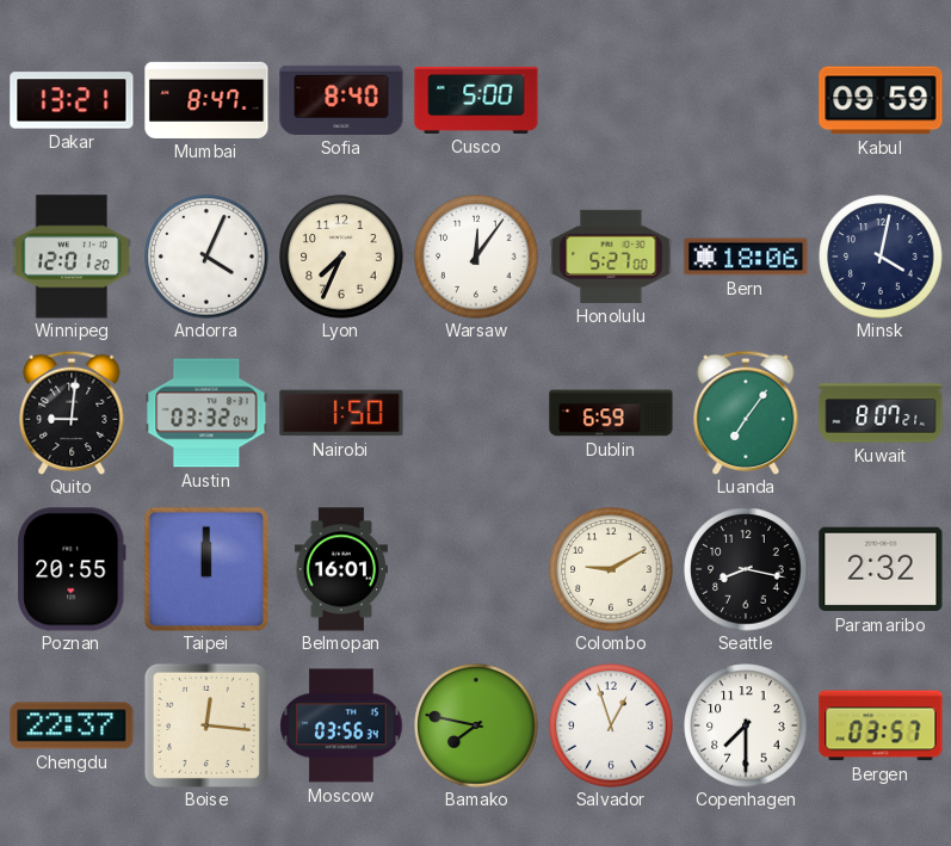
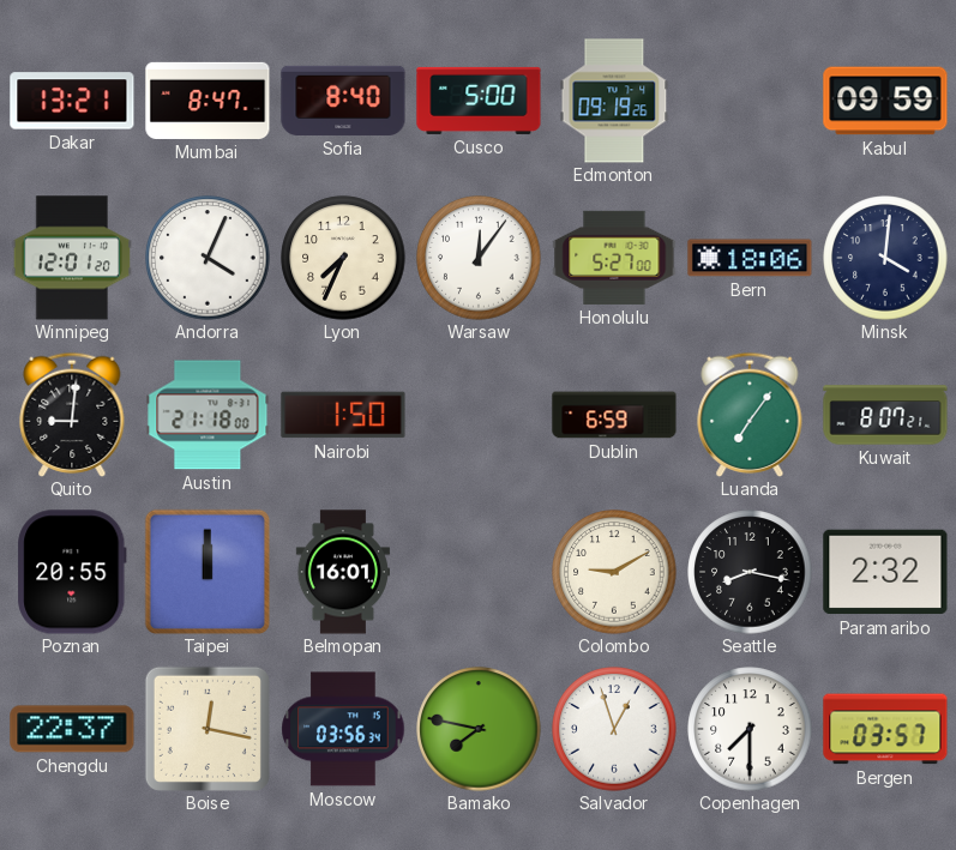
Edmonton: none -> 09:19 (614, 101)
Minsk: 4:02 -> 4:01 (885, 258)
Austin: 03:32 -> 21:18 (208, 415)
Boise: 12:16 -> 12:17 (208, 729)
